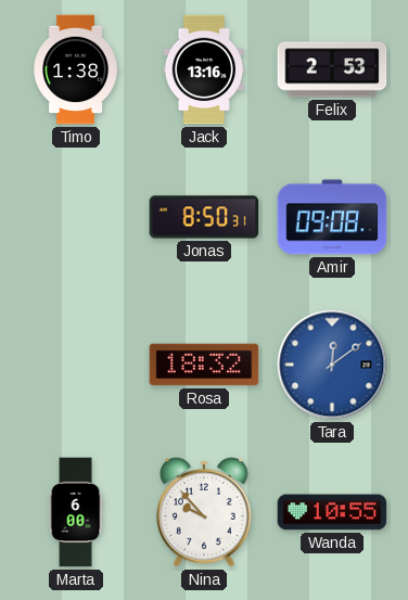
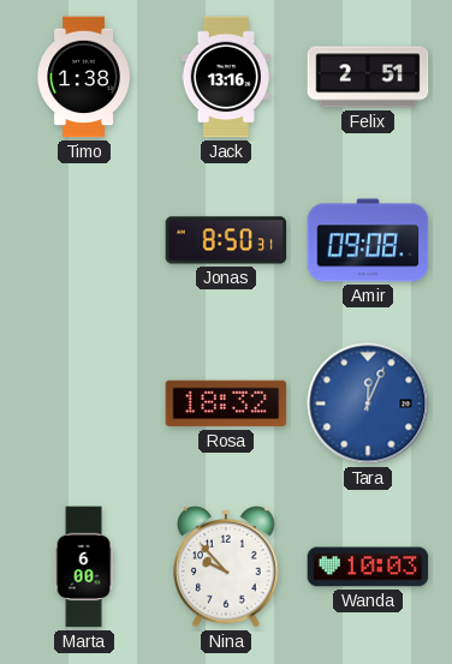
Felix: 2:53 -> 2:51 (368, 77)
Tara: 12:09 -> 12:04 (368, 403)
Wanda: 10:55 -> 10:03 (368, 567)
